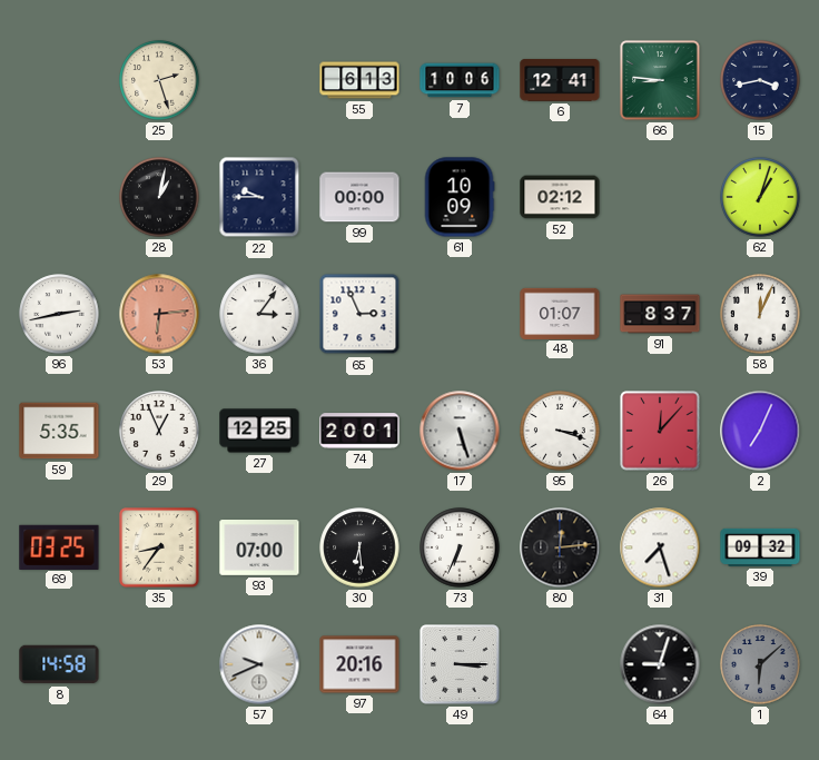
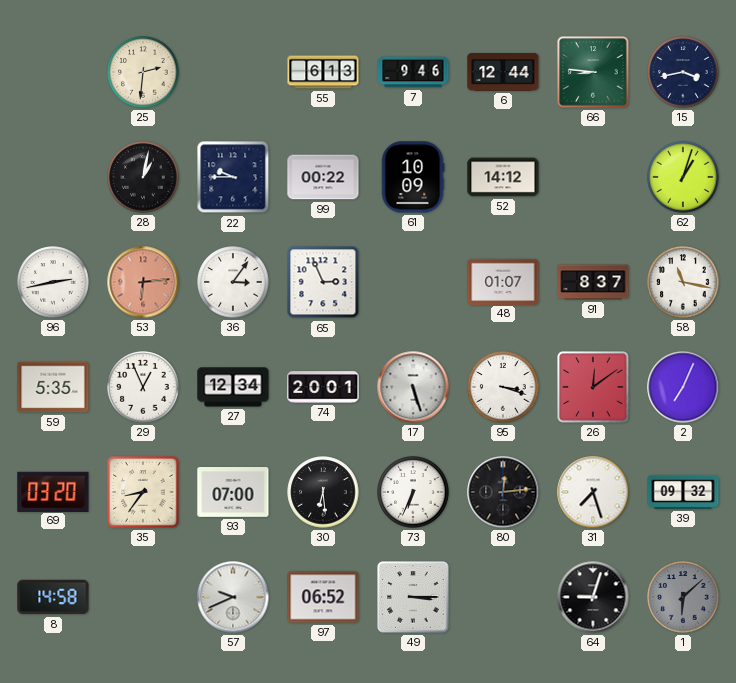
25: 2:27 -> 2:31 (143, 72)
7: 10:06 -> 9:46 (413, 72)
6: 12:41 -> 12:44 (503, 72)
99: 00:00 -> 00:22 (323, 177)
52: 02:12 -> 14:12 (503, 177)
58: 12:04 -> 11:17 (683, 282)
27: 12:25 -> 12:34 (233, 387)
26: 12:07 -> 12:09 (593, 387)
69: 03:25 -> 03:20 (53, 491)
97: 20:16 -> 06:52 (323, 597)
